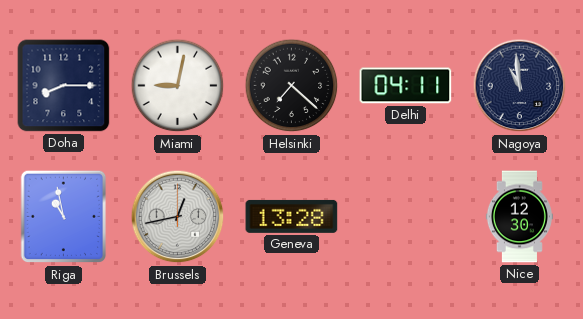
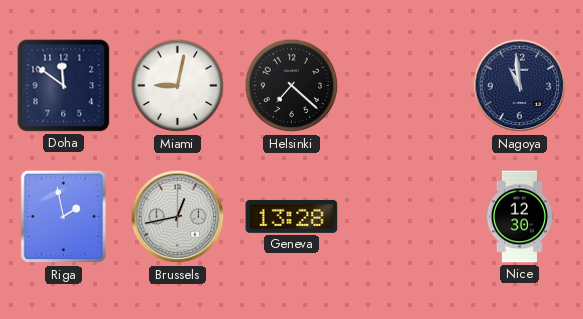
Doha: 8:15 -> 11:51 (64, 86)
Delhi: 04:11 -> none (406, 86)
Riga: 10:58 -> 1:58 (64, 217)
